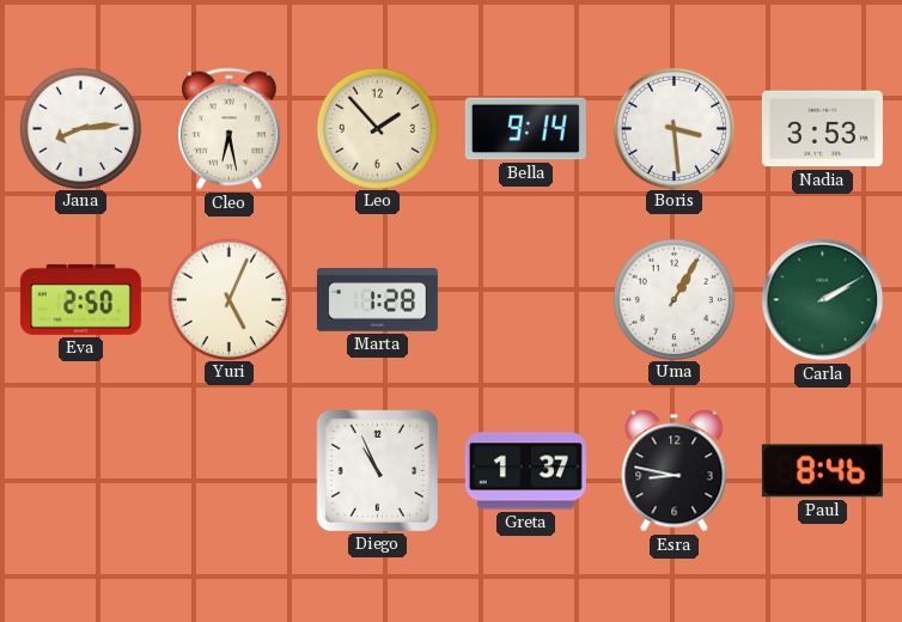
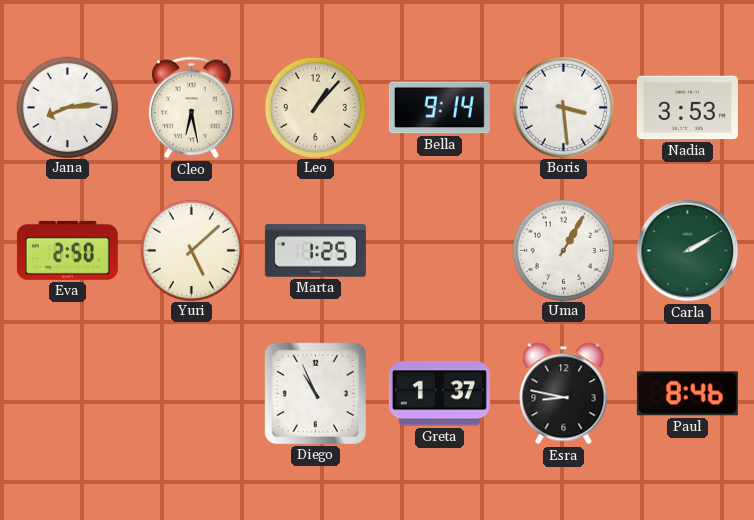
Leo: 1:53 -> 1:07 (315, 107)
Yuri: 5:04 -> 5:08 (191, 250)
Marta: 1:28 -> 1:25 (315, 251)
